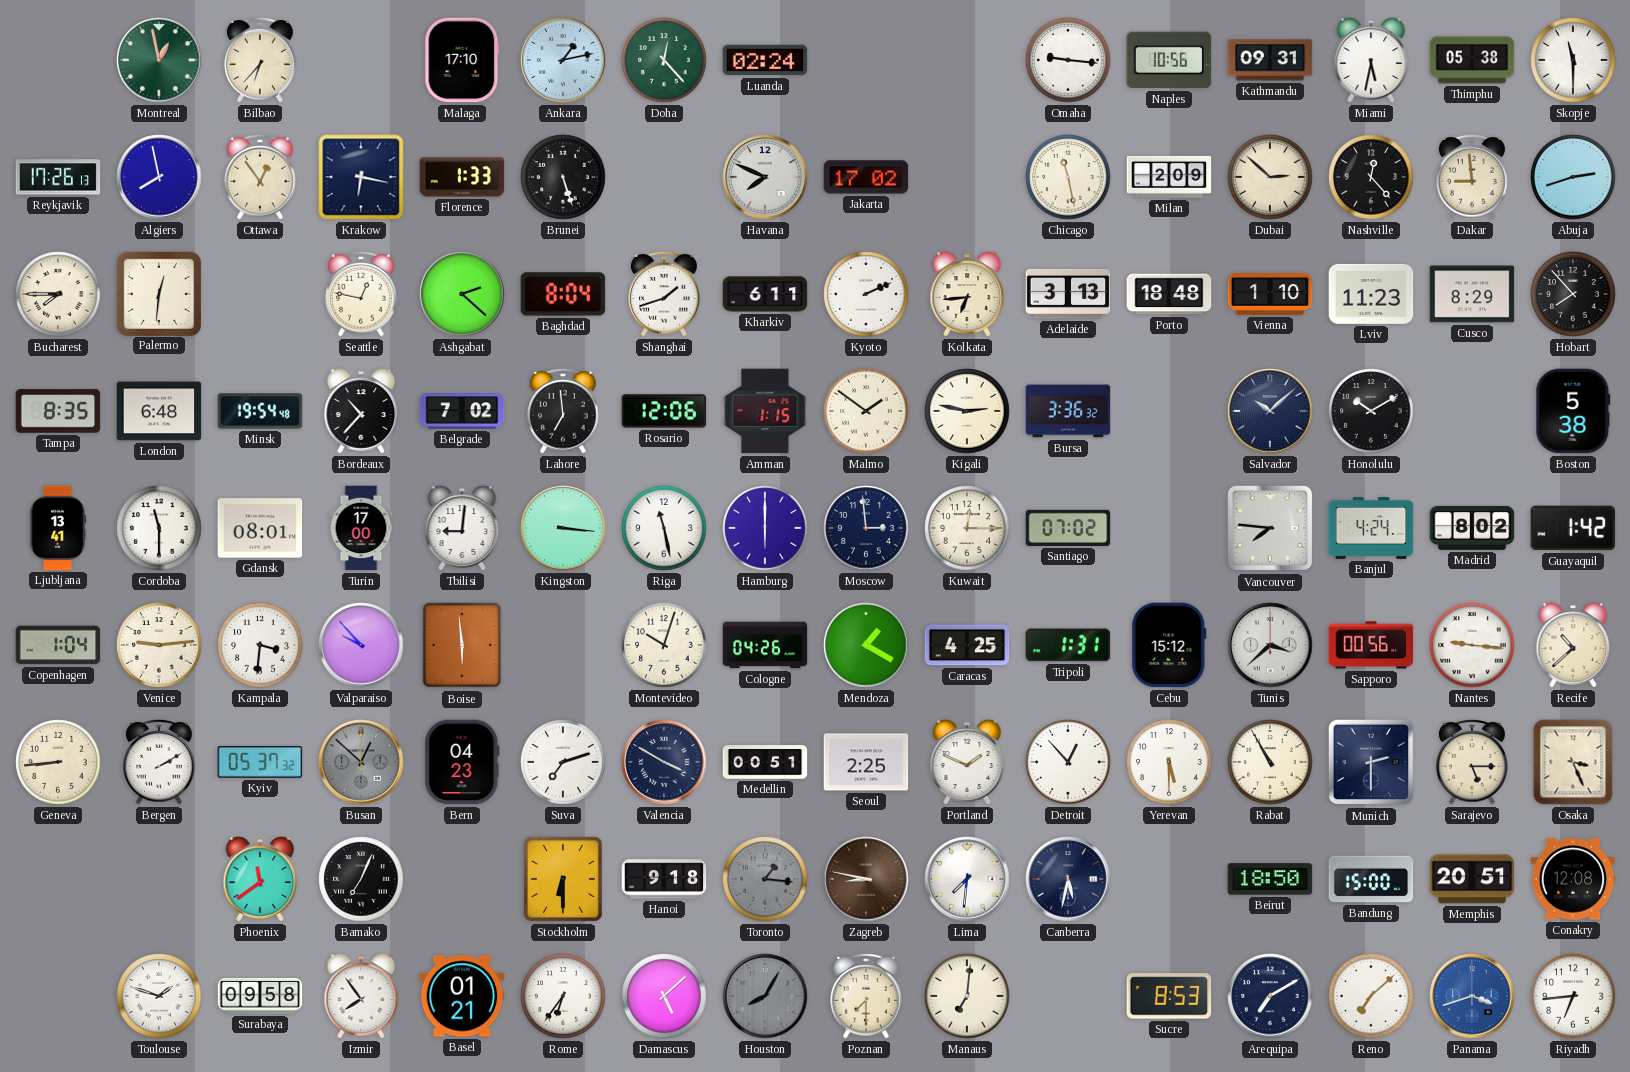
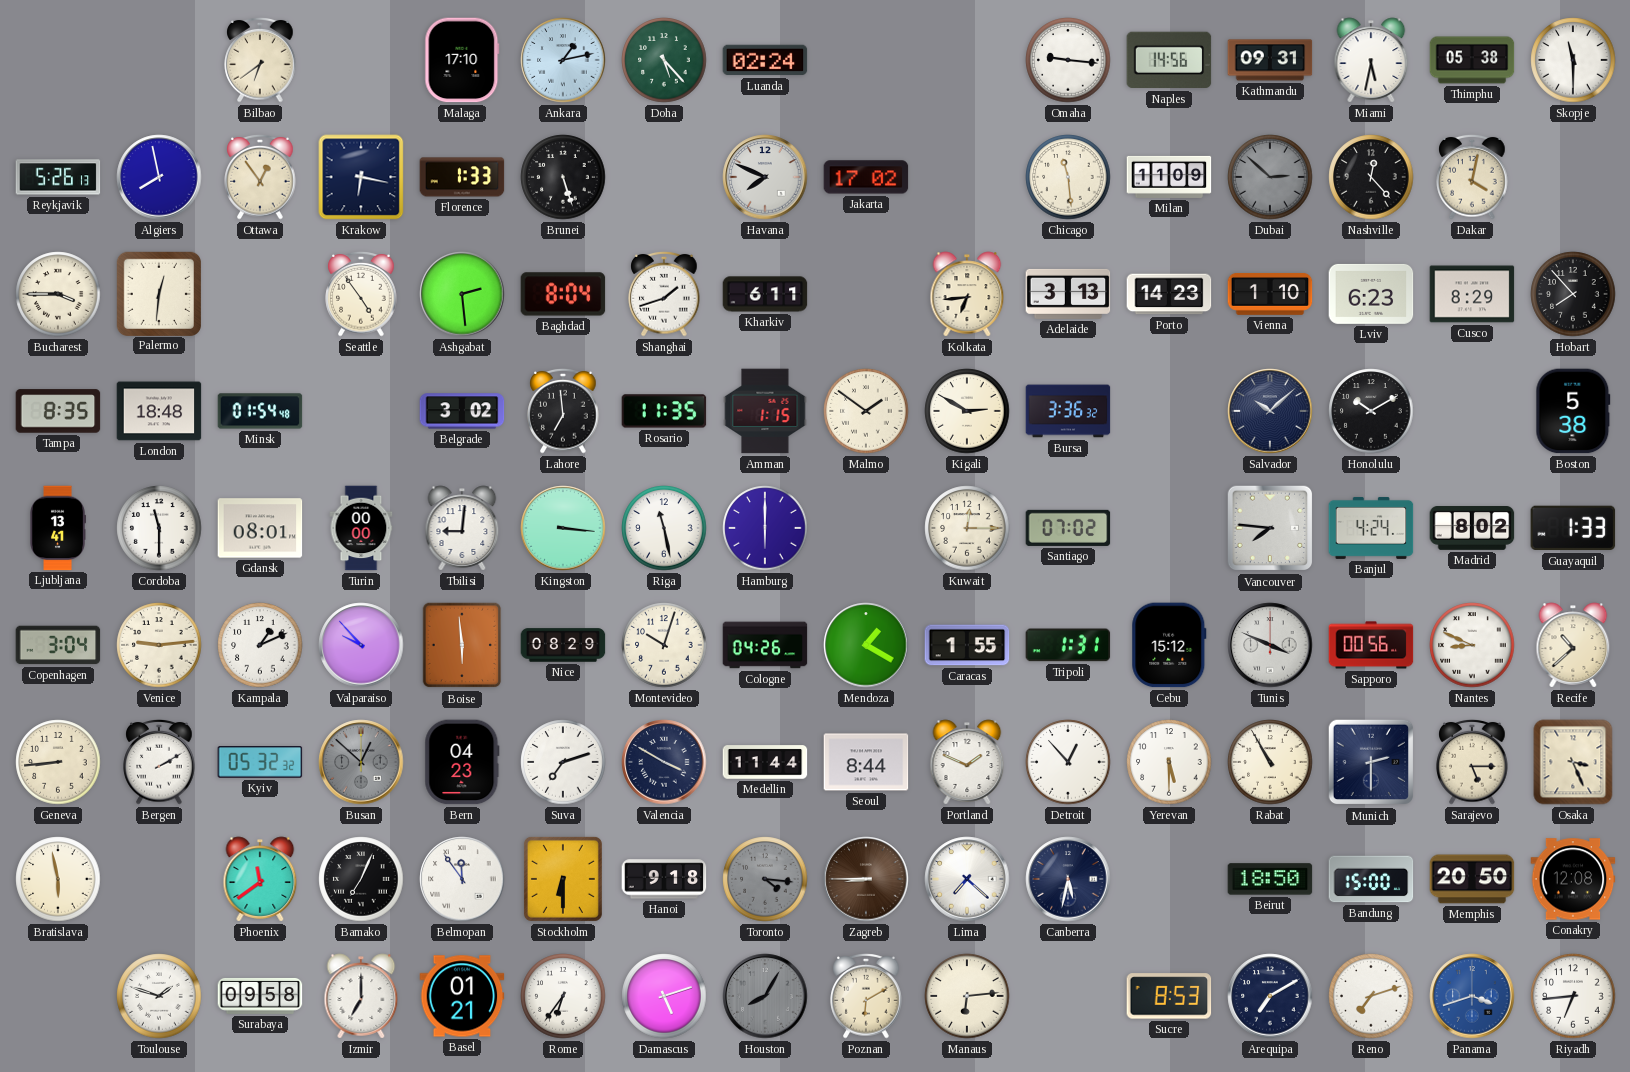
Montreal: 12:58 -> none (159, 60)
Bilbao: 6:37 -> 6:39 (260, 60)
Doha: 12:23 -> 5:23 (664, 60)
Naples: 10:56 -> 14:56 (1169, 60)
Reykjavik: 17:26 -> 5:26 (58, 177)
Chicago: 11:28 -> 11:29 (1068, 177)
Milan: 2:09 -> 11:09 (1169, 177)
Dubai dial: cream -> grey (1270, 177)
Dakar: 8:59 -> 4:02 (1472, 177)
Abuja: 2:42 -> none (1573, 177)
Bucharest: 7:45 -> 3:45 (58, 294)
Seattle: 12:47 -> 4:54 (361, 294)
Ashgabat: 2:22 -> 2:29 (462, 294)
Kyoto: 2:11 -> none (866, 294)
Porto: 18:48 -> 14:23 (1169, 294)
Lviv: 11:23 -> 6:23 (1371, 294)
London: 6:48 -> 18:48 (159, 411)
Minsk: 19:54 -> 01:54 (260, 411)
Bordeaux: 10:37 -> none (361, 411)
Belgrade: 7:02 -> 3:02 (462, 411)
Rosario: 12:06 -> 11:35 (664, 411)
Kigali: 2:47 -> 2:50 (967, 411)
Turin: 17:00 -> 00:00 (361, 528)
Moscow: 2:59 -> none (866, 528)
Guayaquil: 1:42 -> 1:33 (1573, 528)
Copenhagen: 1:04 -> 3:04 (58, 645)
Kampala: 3:31 -> 1:11 (260, 645)
Nice: none -> 08:29 (563, 645)
Caracas: 4:25 -> 1:55 (967, 645)
Tunis: 3:38 -> 3:49 (1270, 645)
Nantes: 9:16 -> 8:49 (1472, 645)
Kyiv: 05:37 -> 05:32 (260, 762)
Medellin: 00:51 -> 11:44 (765, 762)
Seoul: 2:25 -> 8:44 (866, 762)
Bratislava: none -> 5:58 (58, 879)
Belmopan: none -> 11:54 (462, 879)
Toronto: 1:16 -> 4:16 (765, 879)
Zagreb: 8:47 -> 8:45 (866, 879)
Lima: 7:31 -> 7:22 (967, 879)
Memphis: 20:51 -> 20:50 (1472, 879)
Izmir: 7:54 -> 7:00 (361, 996)
Damascus: 5:08 -> 5:12 (664, 996)
Poznan: 7:30 -> 6:10 (866, 996)
Manaus: 7:01 -> 6:14 (967, 996)
Reno: 7:08 -> 7:12 (1371, 996)
